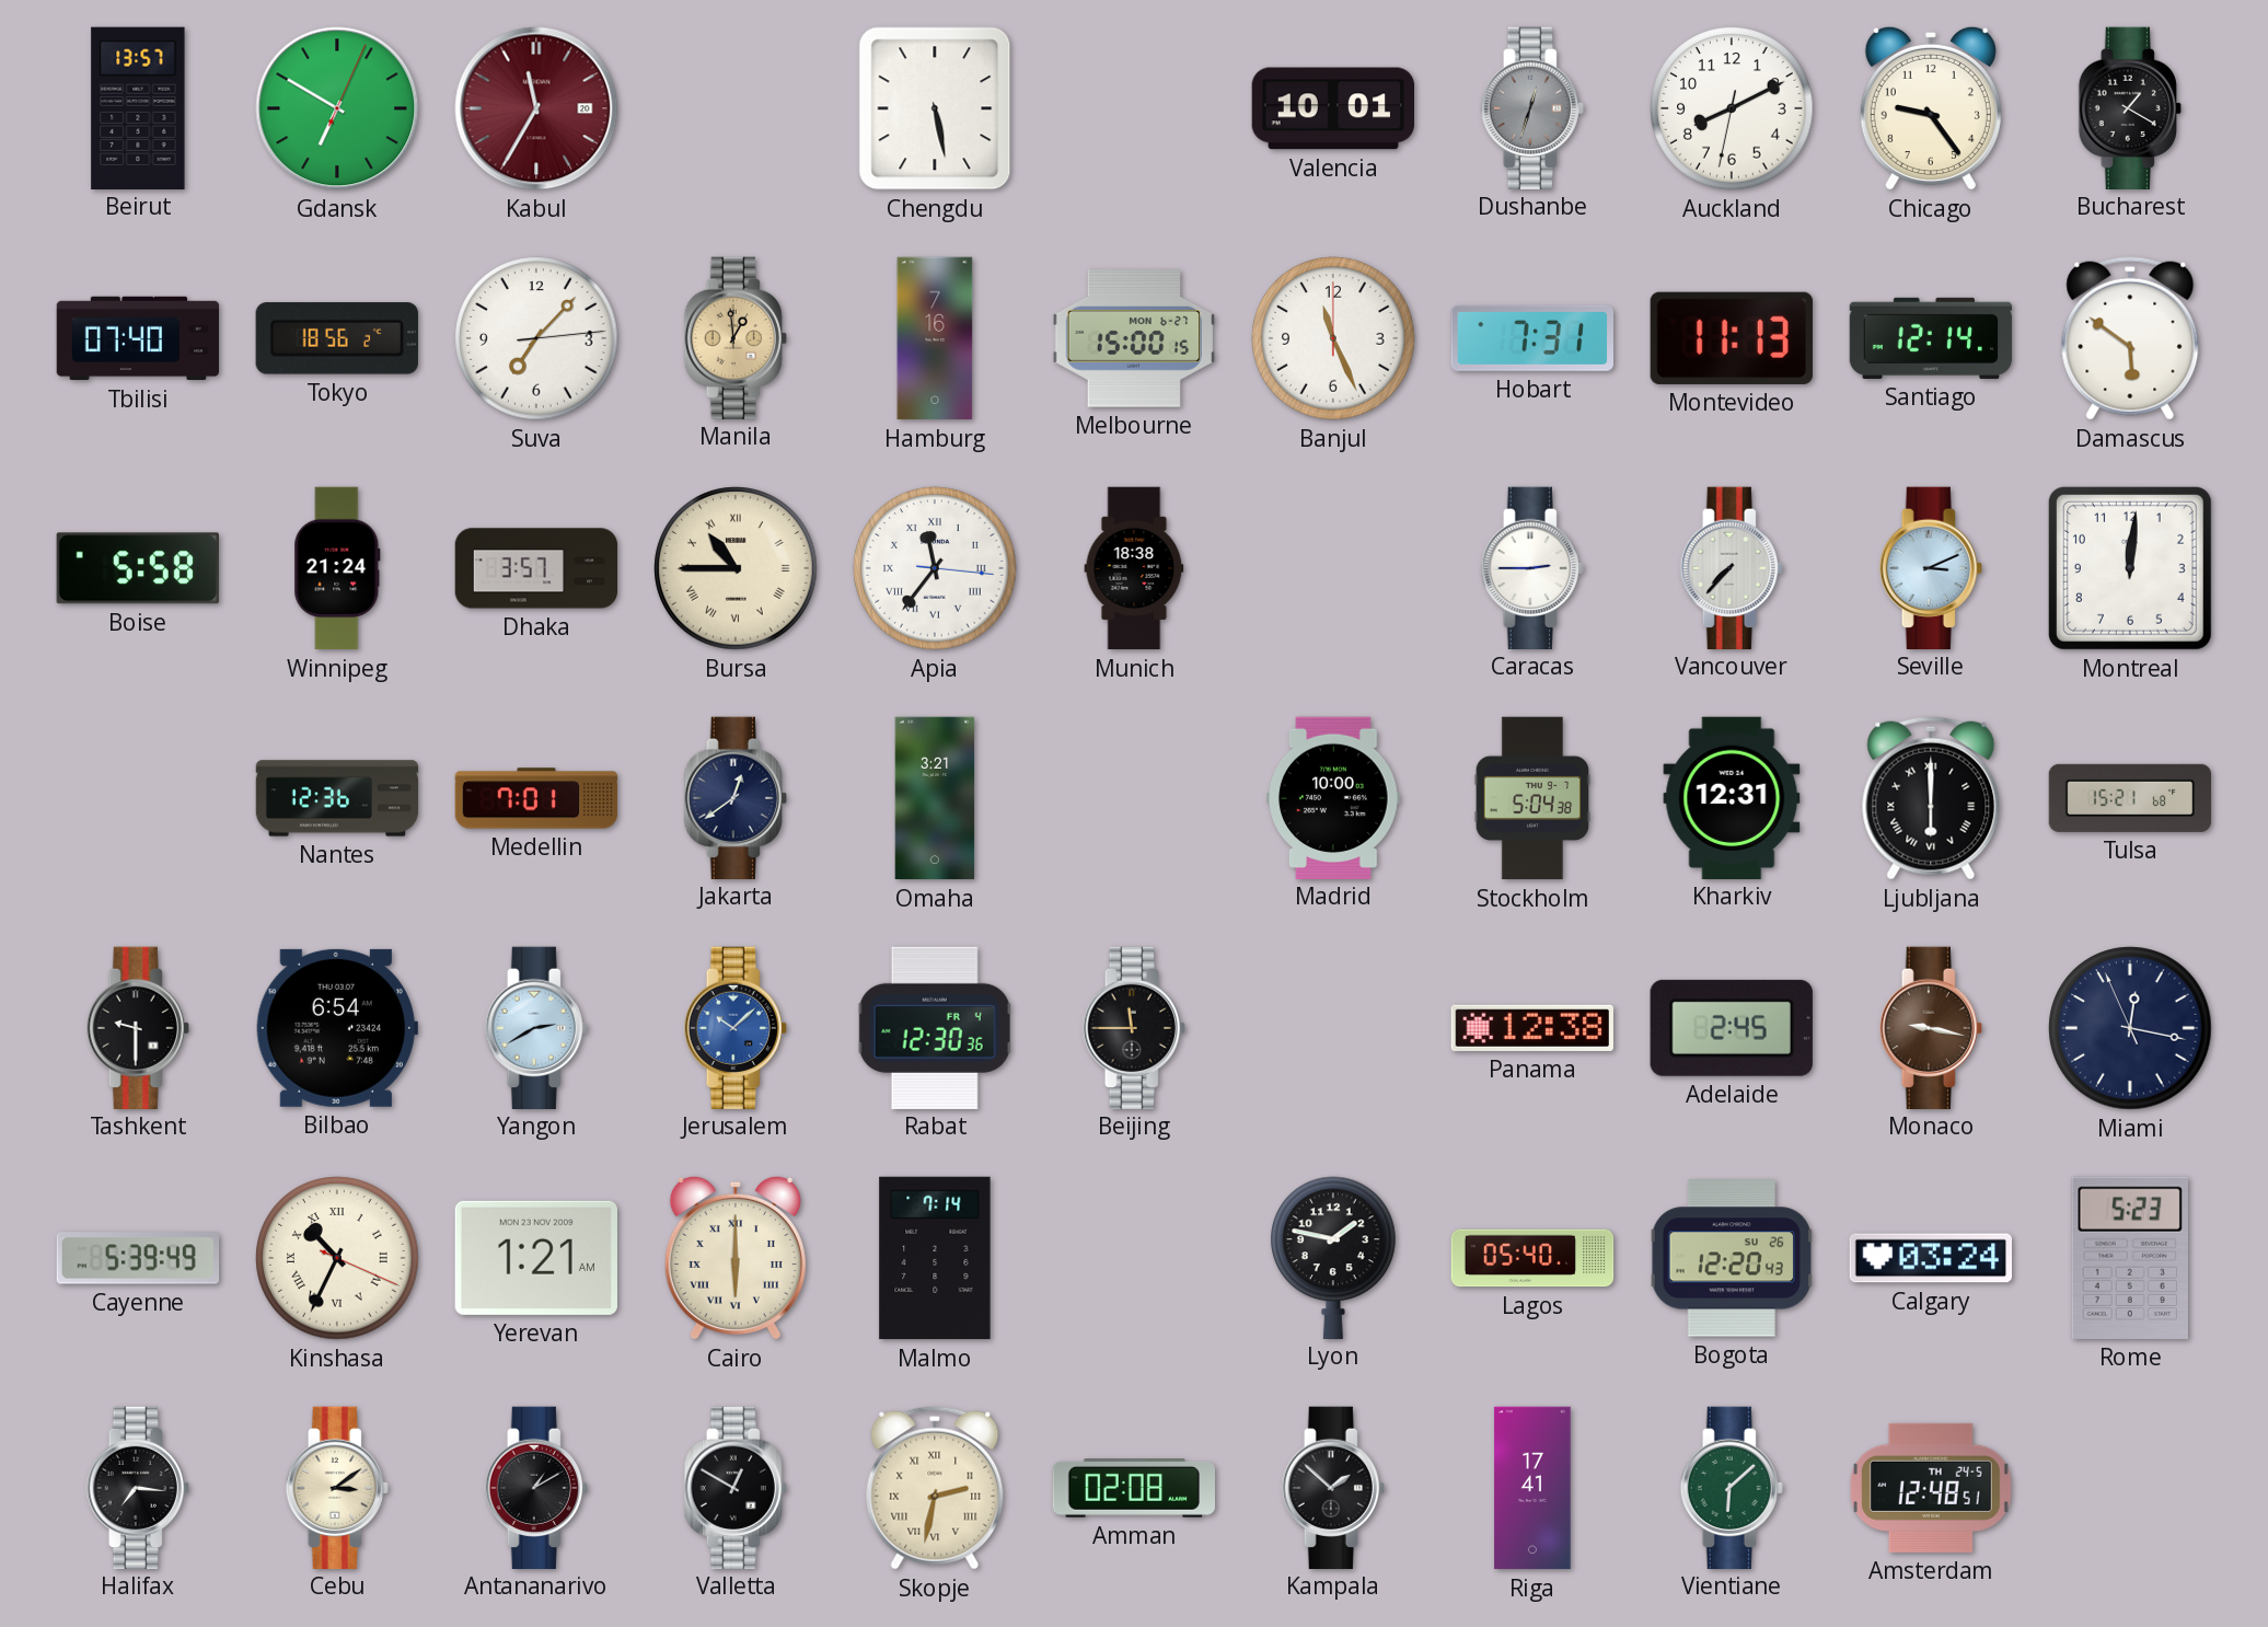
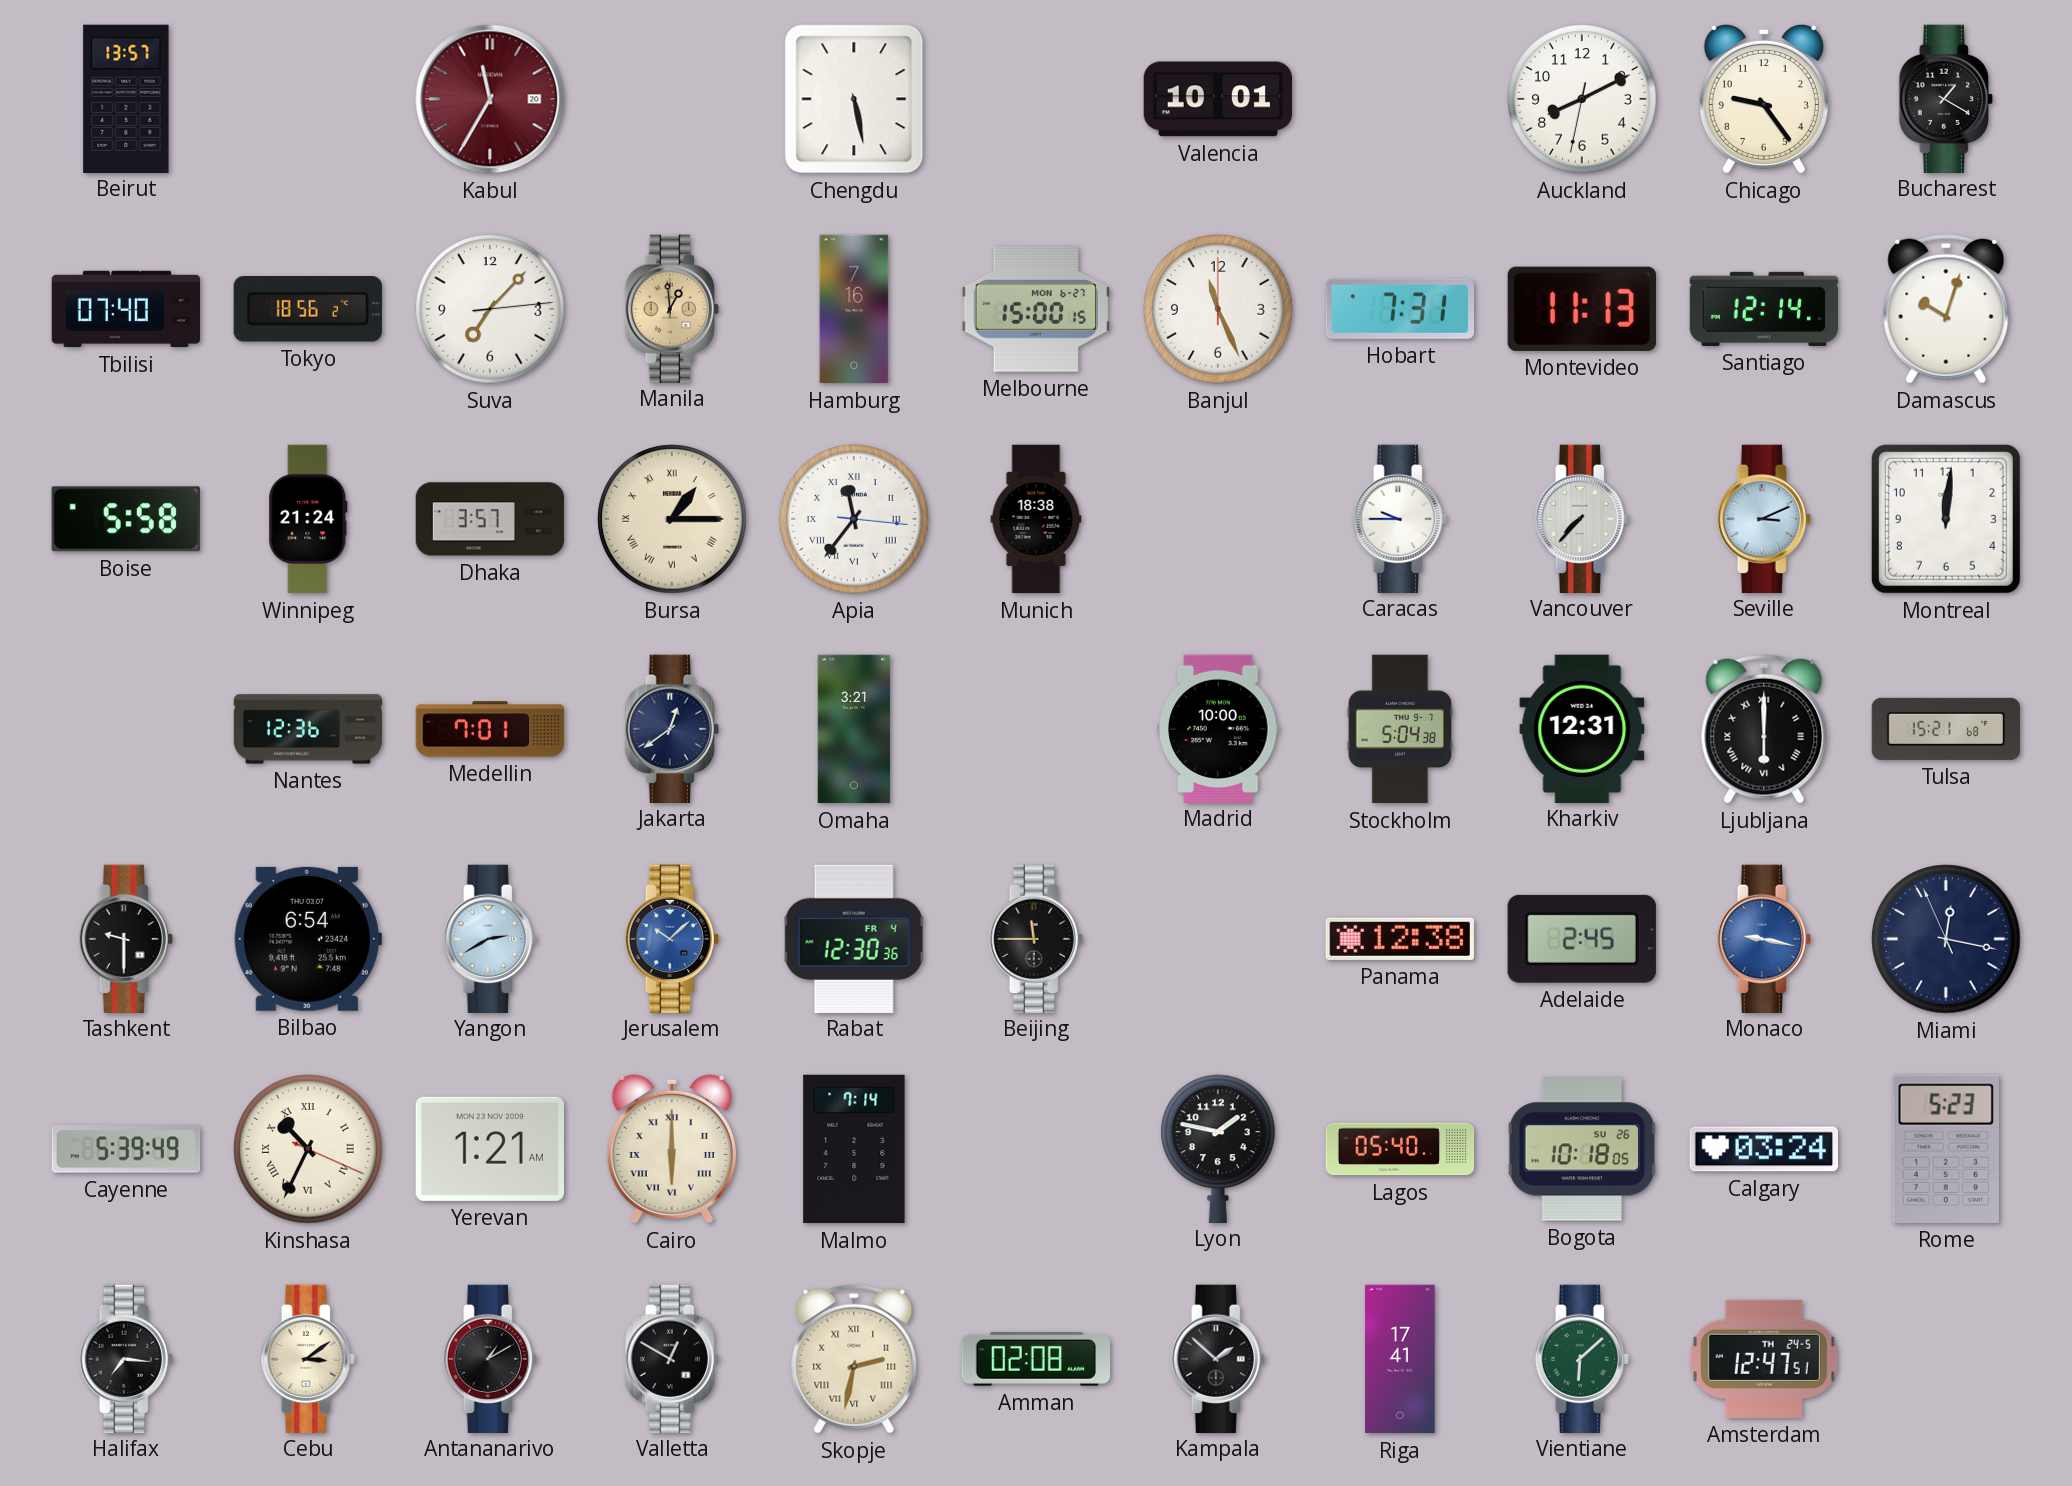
Gdansk: 6:50 -> none (337, 108)
Dushanbe: 12:33 -> none (1532, 107)
Damascus: 5:51 -> 10:03 (1946, 309)
Bursa: 10:45 -> 1:15 (672, 519)
Caracas: 2:45 -> 9:45 (1400, 518)
Monaco dial: brown -> blue (1764, 938)
Bogota: 12:20 -> 10:18 (1582, 1149)
Amsterdam: 12:48 -> 12:47 (1764, 1359)
